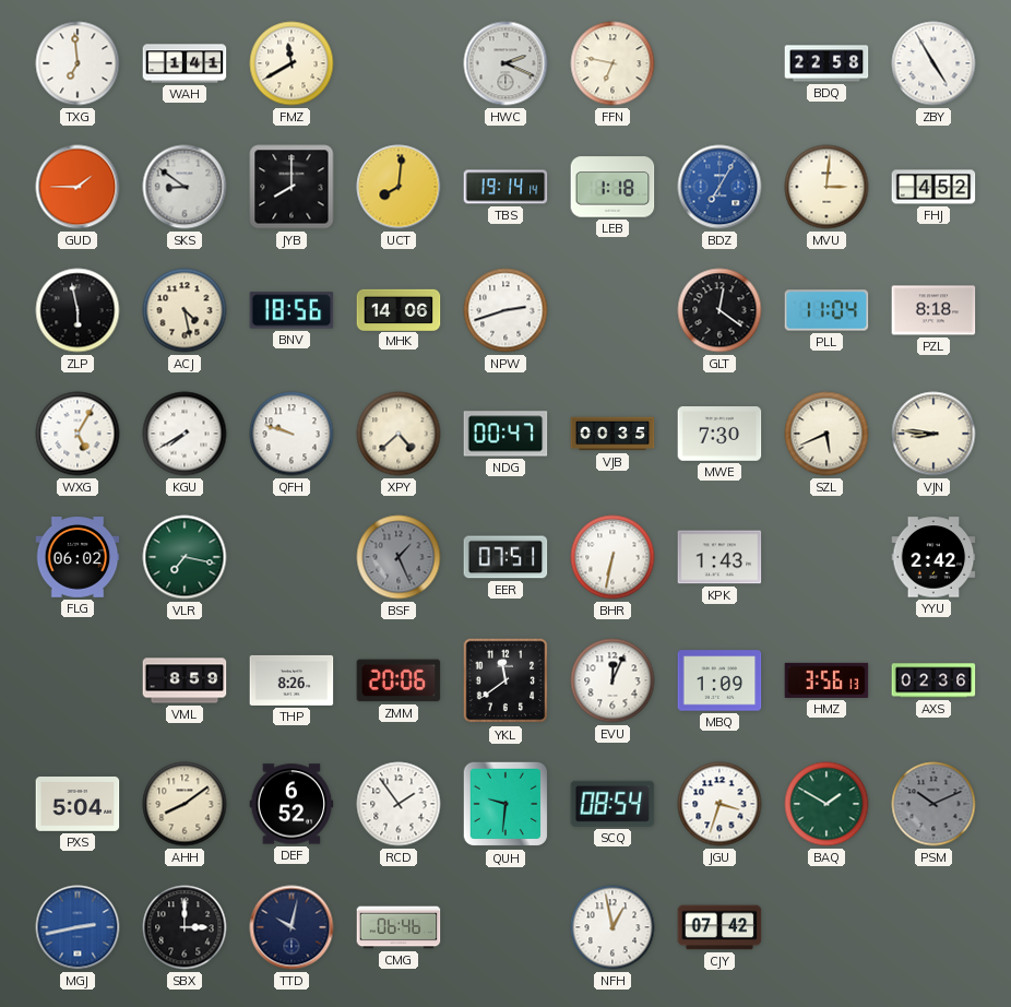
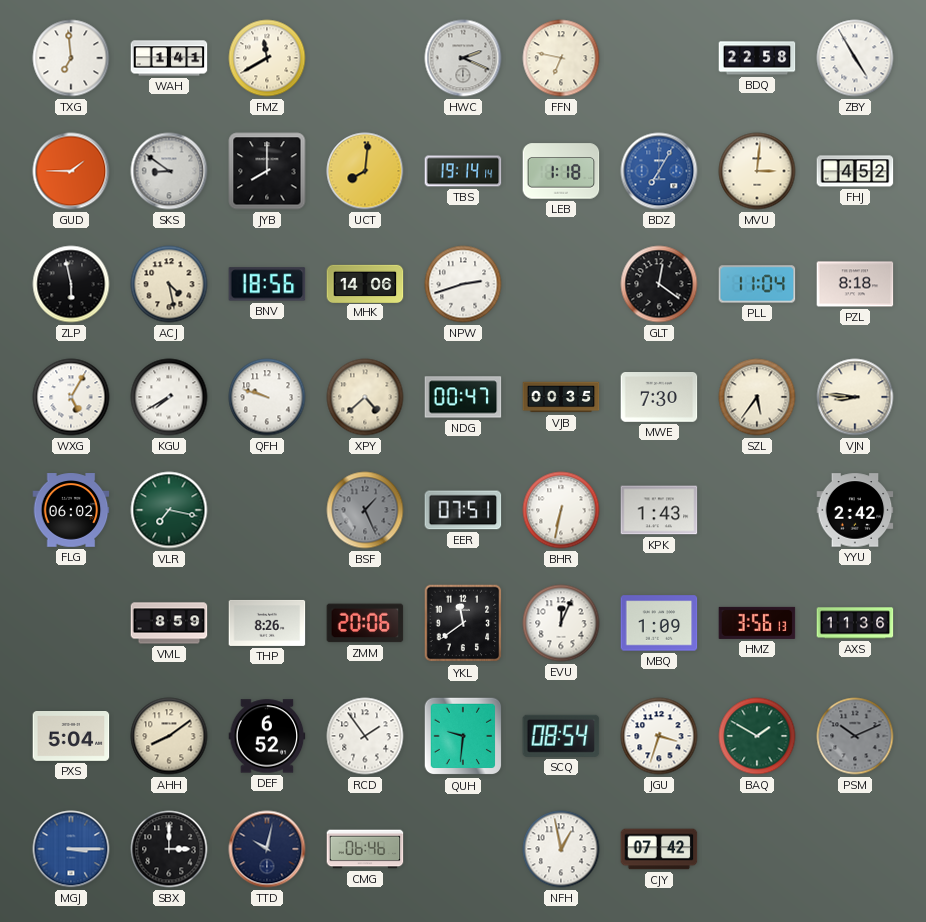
SZL: 5:41 -> 5:36 (757, 397)
AXS: 02:36 -> 11:36 (855, 623)
MGJ: 2:43 -> 3:15 (71, 849)
